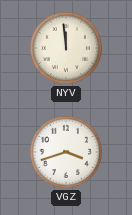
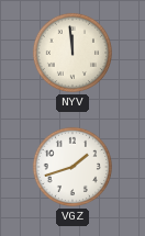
VGZ: 3:42 -> 1:42 (72, 167)
